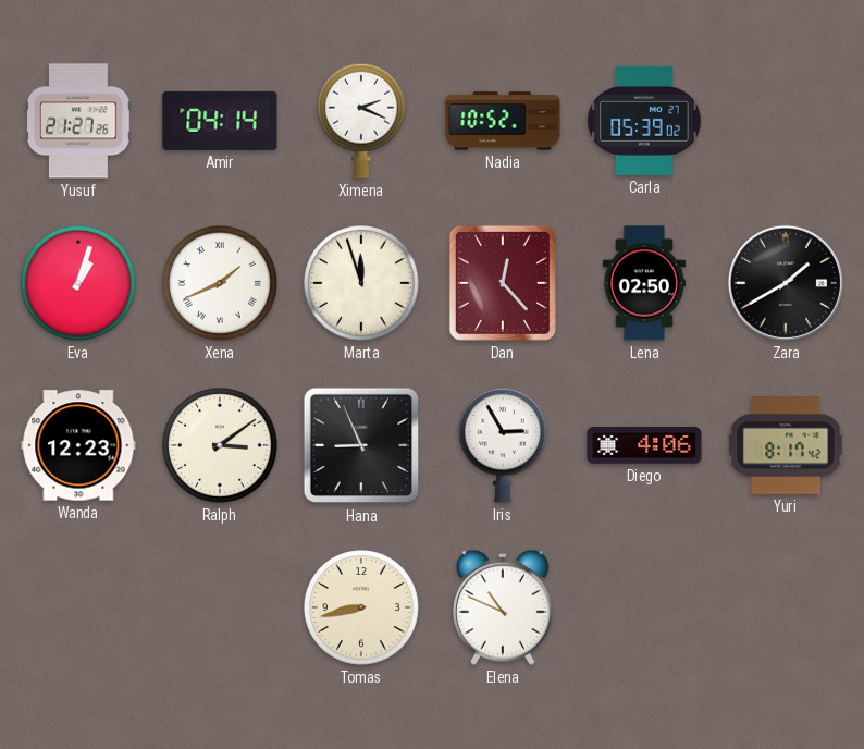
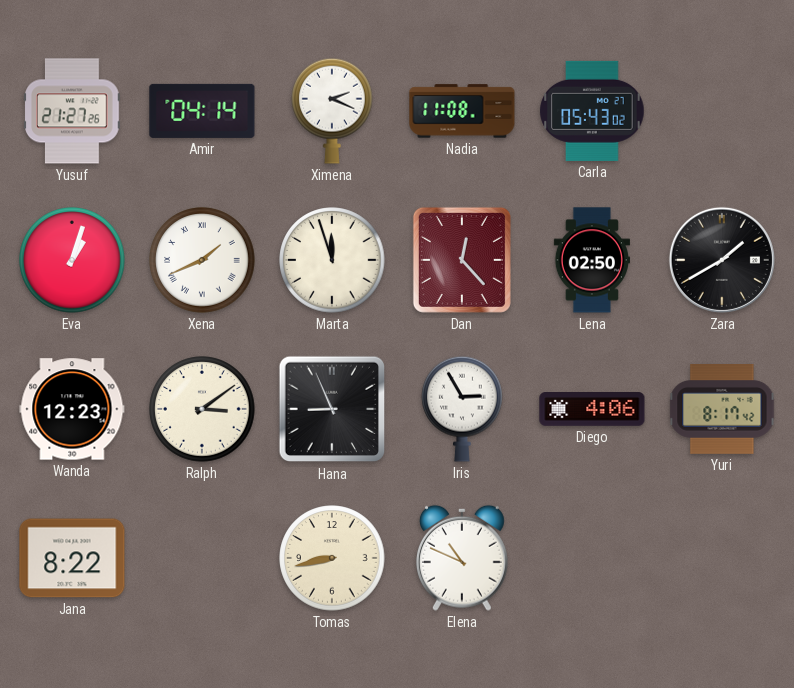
Nadia: 10:52 -> 11:08 (462, 111)
Carla: 05:39 -> 05:43 (592, 111)
Jana: none -> 8:22 (72, 558)
